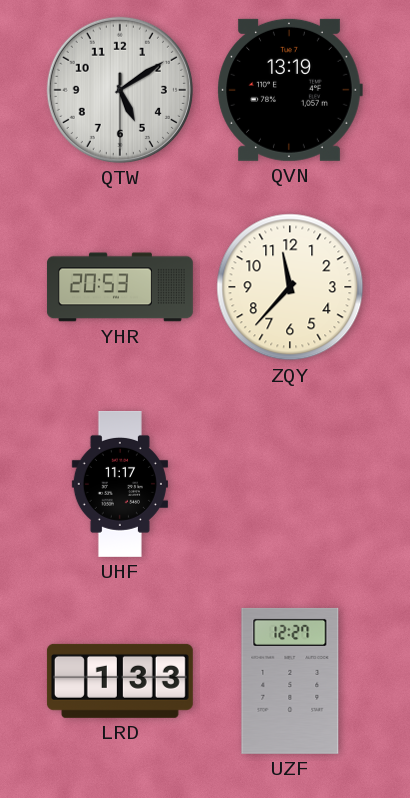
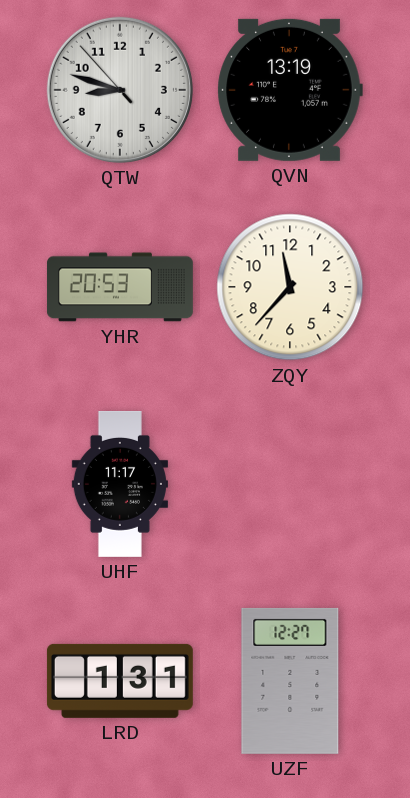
QTW: 5:09 -> 8:47 (120, 90)
LRD: 1:33 -> 1:31 (120, 681)
